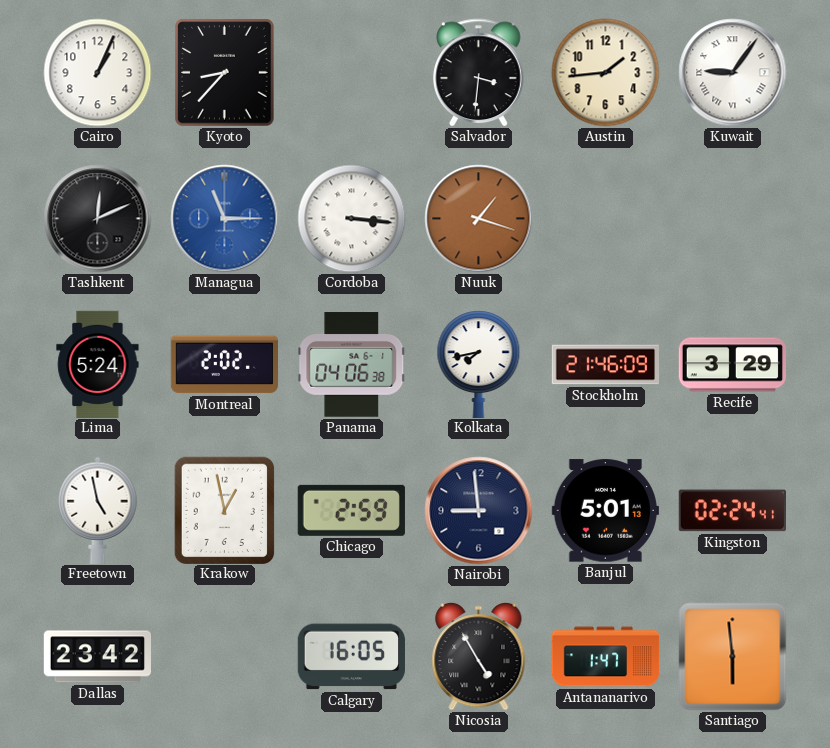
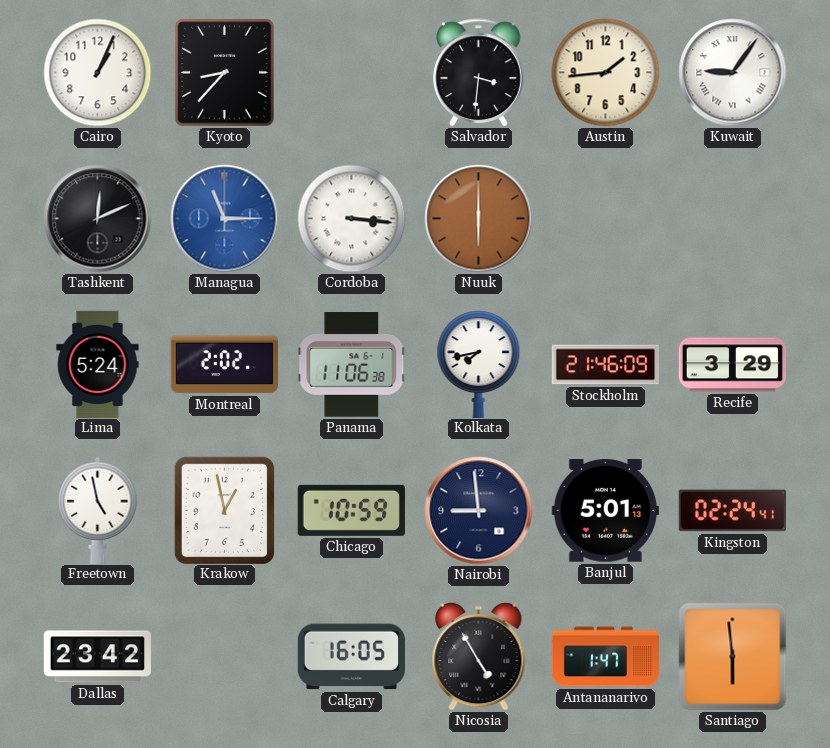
Nuuk: 1:18 -> 6:00 (479, 219)
Panama: 04:06 -> 11:06 (352, 365)
Chicago: 2:59 -> 10:59 (351, 510)
